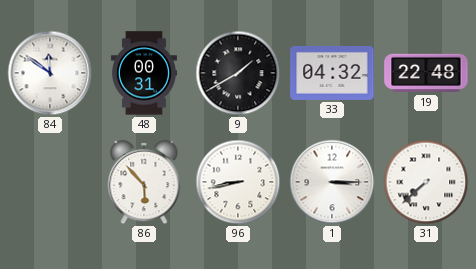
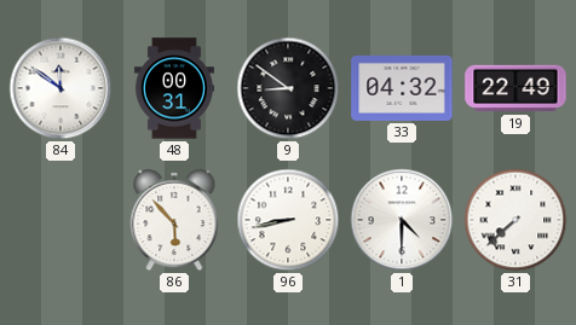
9: 1:40 -> 8:51 (288, 88)
19: 22:48 -> 22:49 (515, 88)
1: 3:15 -> 4:30 (402, 220)
